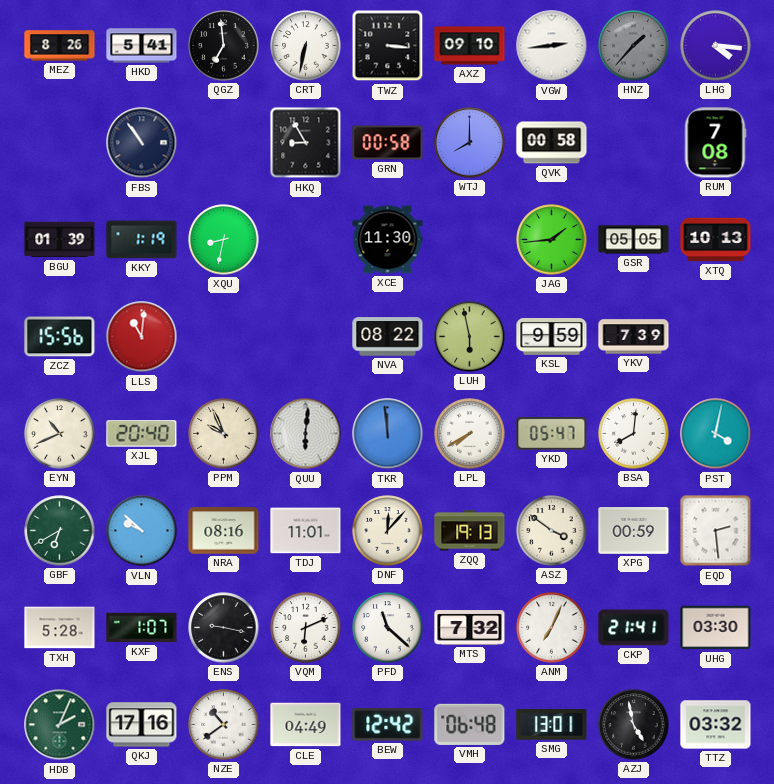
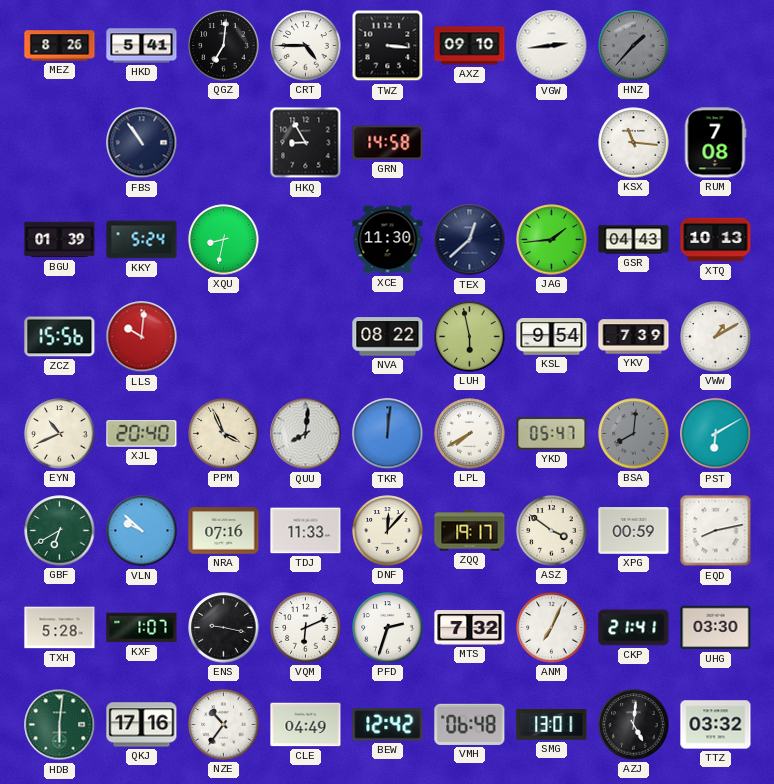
QGZ: 6:59 -> 7:01 (224, 46)
CRT: 6:32 -> 4:45 (306, 46)
LHG: 4:16 -> none (716, 46)
GRN: 00:58 -> 14:58 (388, 143)
WTJ: 8:00 -> none (470, 143)
QVK: 00:58 -> none (552, 143)
KSX: none -> 11:16 (634, 143)
KKY: 1:19 -> 5:24 (142, 240)
TEX: none -> 12:38 (470, 240)
GSR: 05:05 -> 04:43 (634, 240)
LLS: 11:01 -> 10:01 (142, 337)
KSL: 9:59 -> 9:54 (552, 337)
VWW: none -> 1:10 (716, 337)
PPM: 9:56 -> 3:56 (224, 434)
QUU: 6:01 -> 8:01 (306, 434)
TKR: 11:59 -> 12:01 (388, 434)
BSA dial: white -> grey (634, 434)
PST: 4:02 -> 6:10 (716, 434)
NRA: 08:16 -> 07:16 (224, 531)
TDJ: 11:01 -> 11:33 (306, 531)
ZQQ: 19:13 -> 19:17 (470, 531)
EQD: 2:29 -> 8:13 (716, 531)
PFD: 11:22 -> 2:33 (388, 628)
HDB: 2:04 -> 6:01 (60, 725)
NZE: 10:39 -> 10:36 (224, 725)
AZJ: 4:58 -> 5:01 (634, 725)
